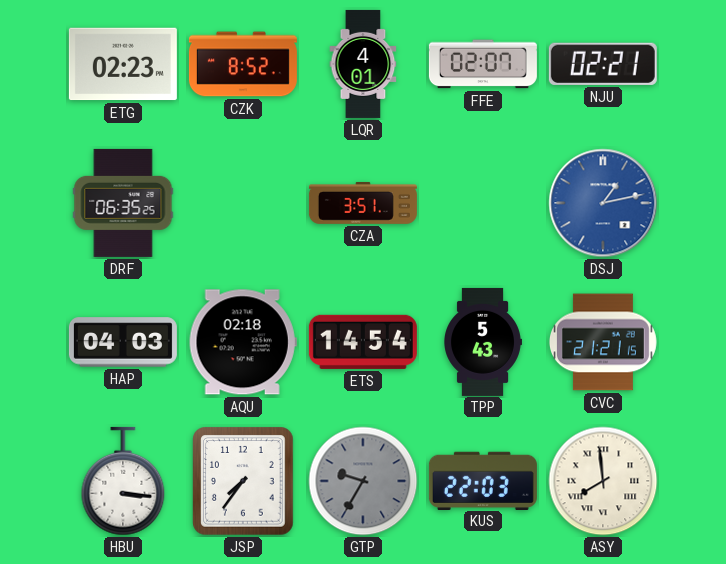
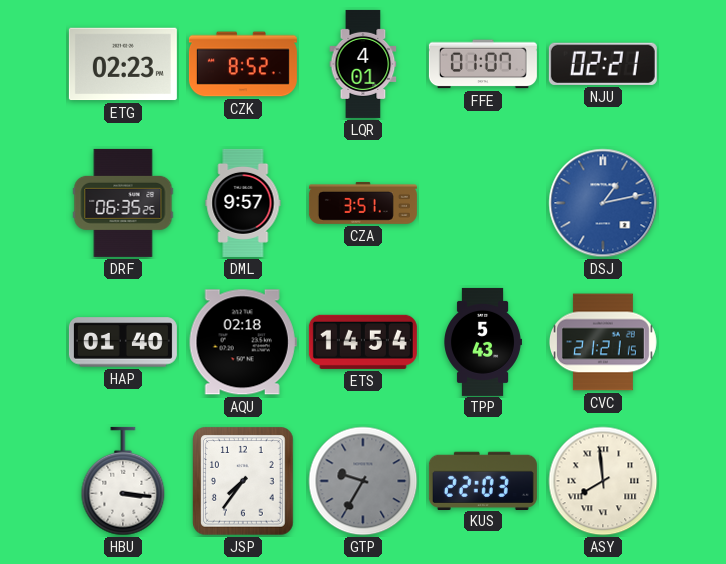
FFE: 02:07 -> 01:07 (483, 64)
DML: none -> 9:57 (243, 203)
HAP: 04:03 -> 01:40 (123, 342)
